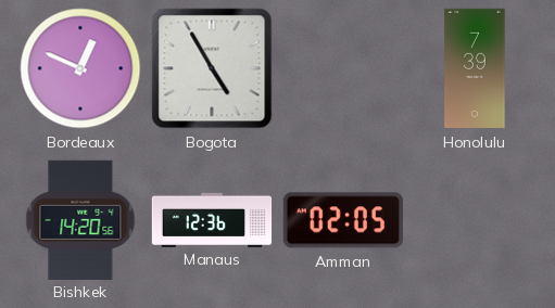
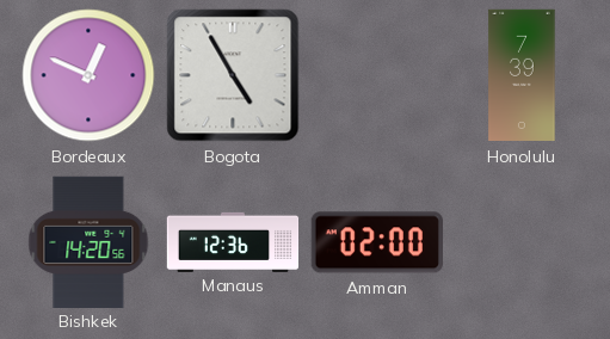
Amman: 02:05 -> 02:00 (377, 242)
